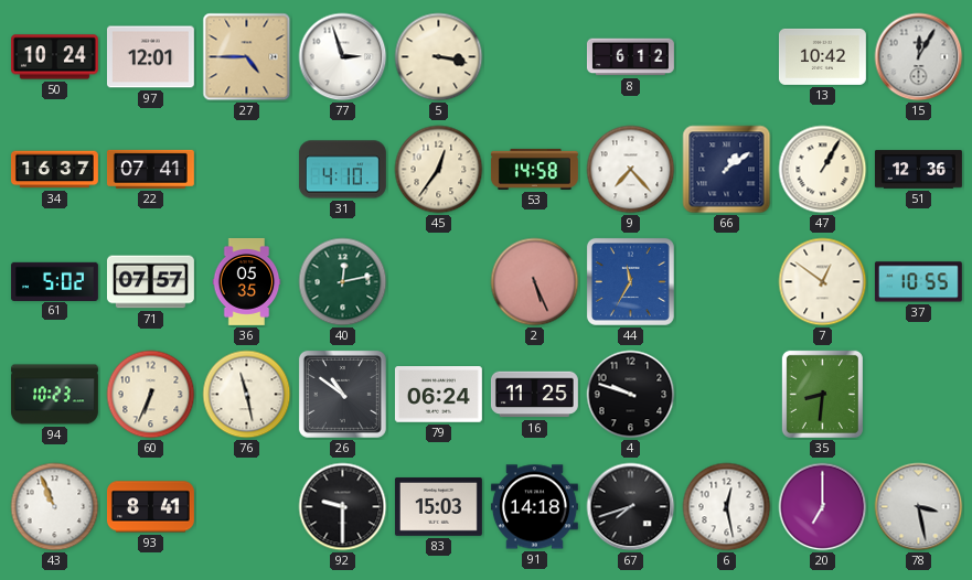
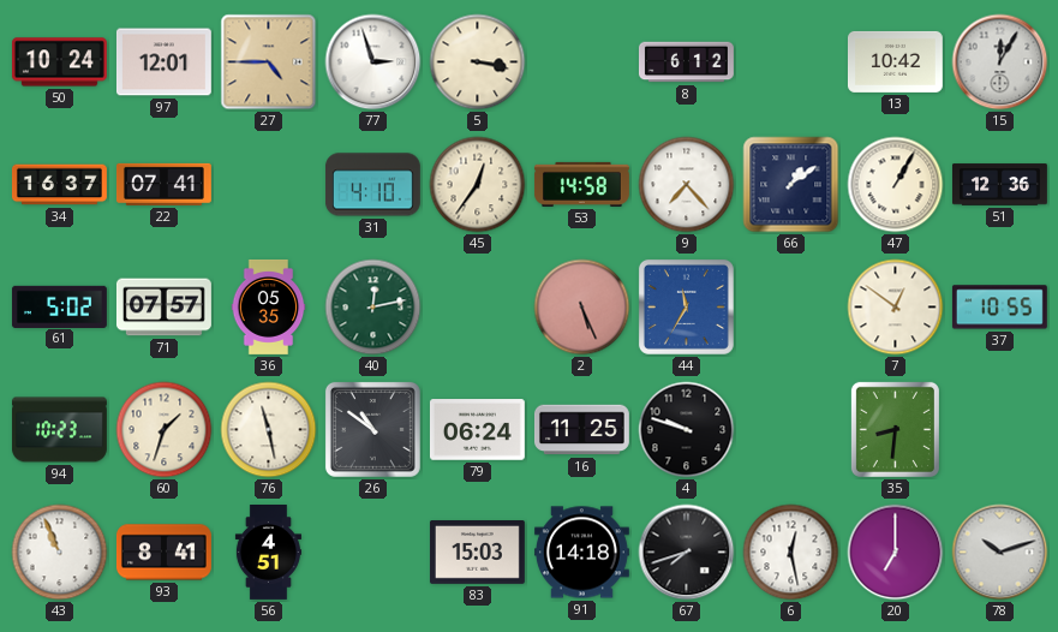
60: 6:34 -> 1:33 (165, 430)
56: none -> 4:51 (268, 553)
92: 9:30 -> none (343, 507)
78: 3:28 -> 10:12 (1000, 553)
